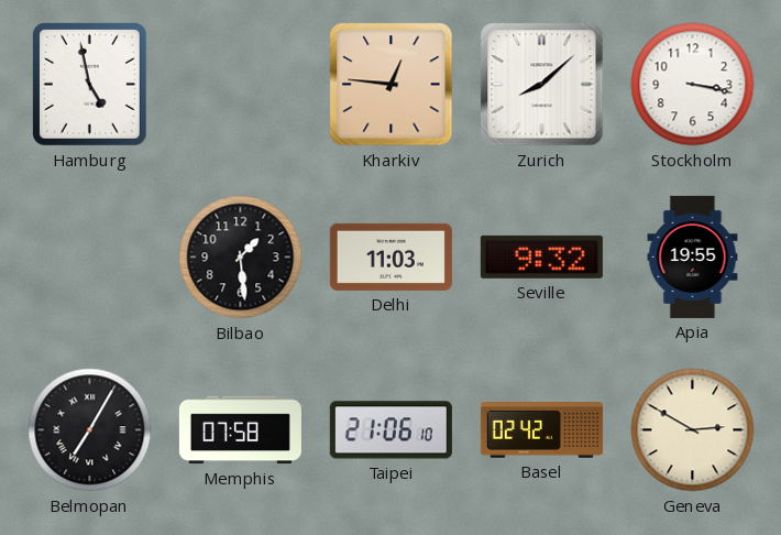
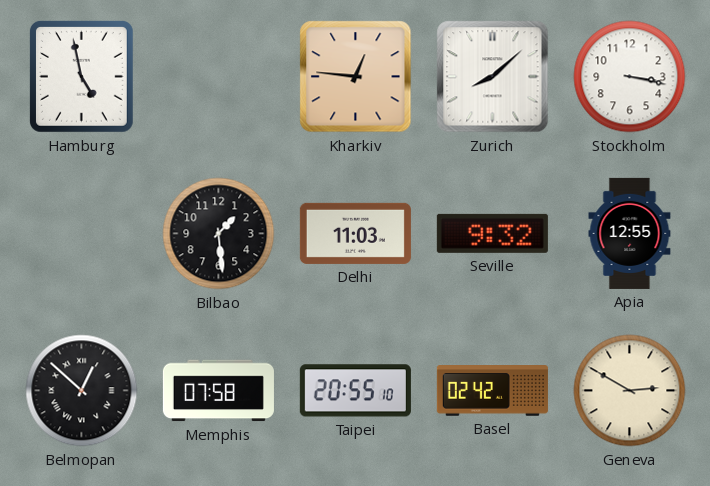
Apia: 19:55 -> 12:55 (630, 233)
Belmopan: 7:05 -> 12:52 (82, 391)
Taipei: 21:06 -> 20:55 (355, 391)
